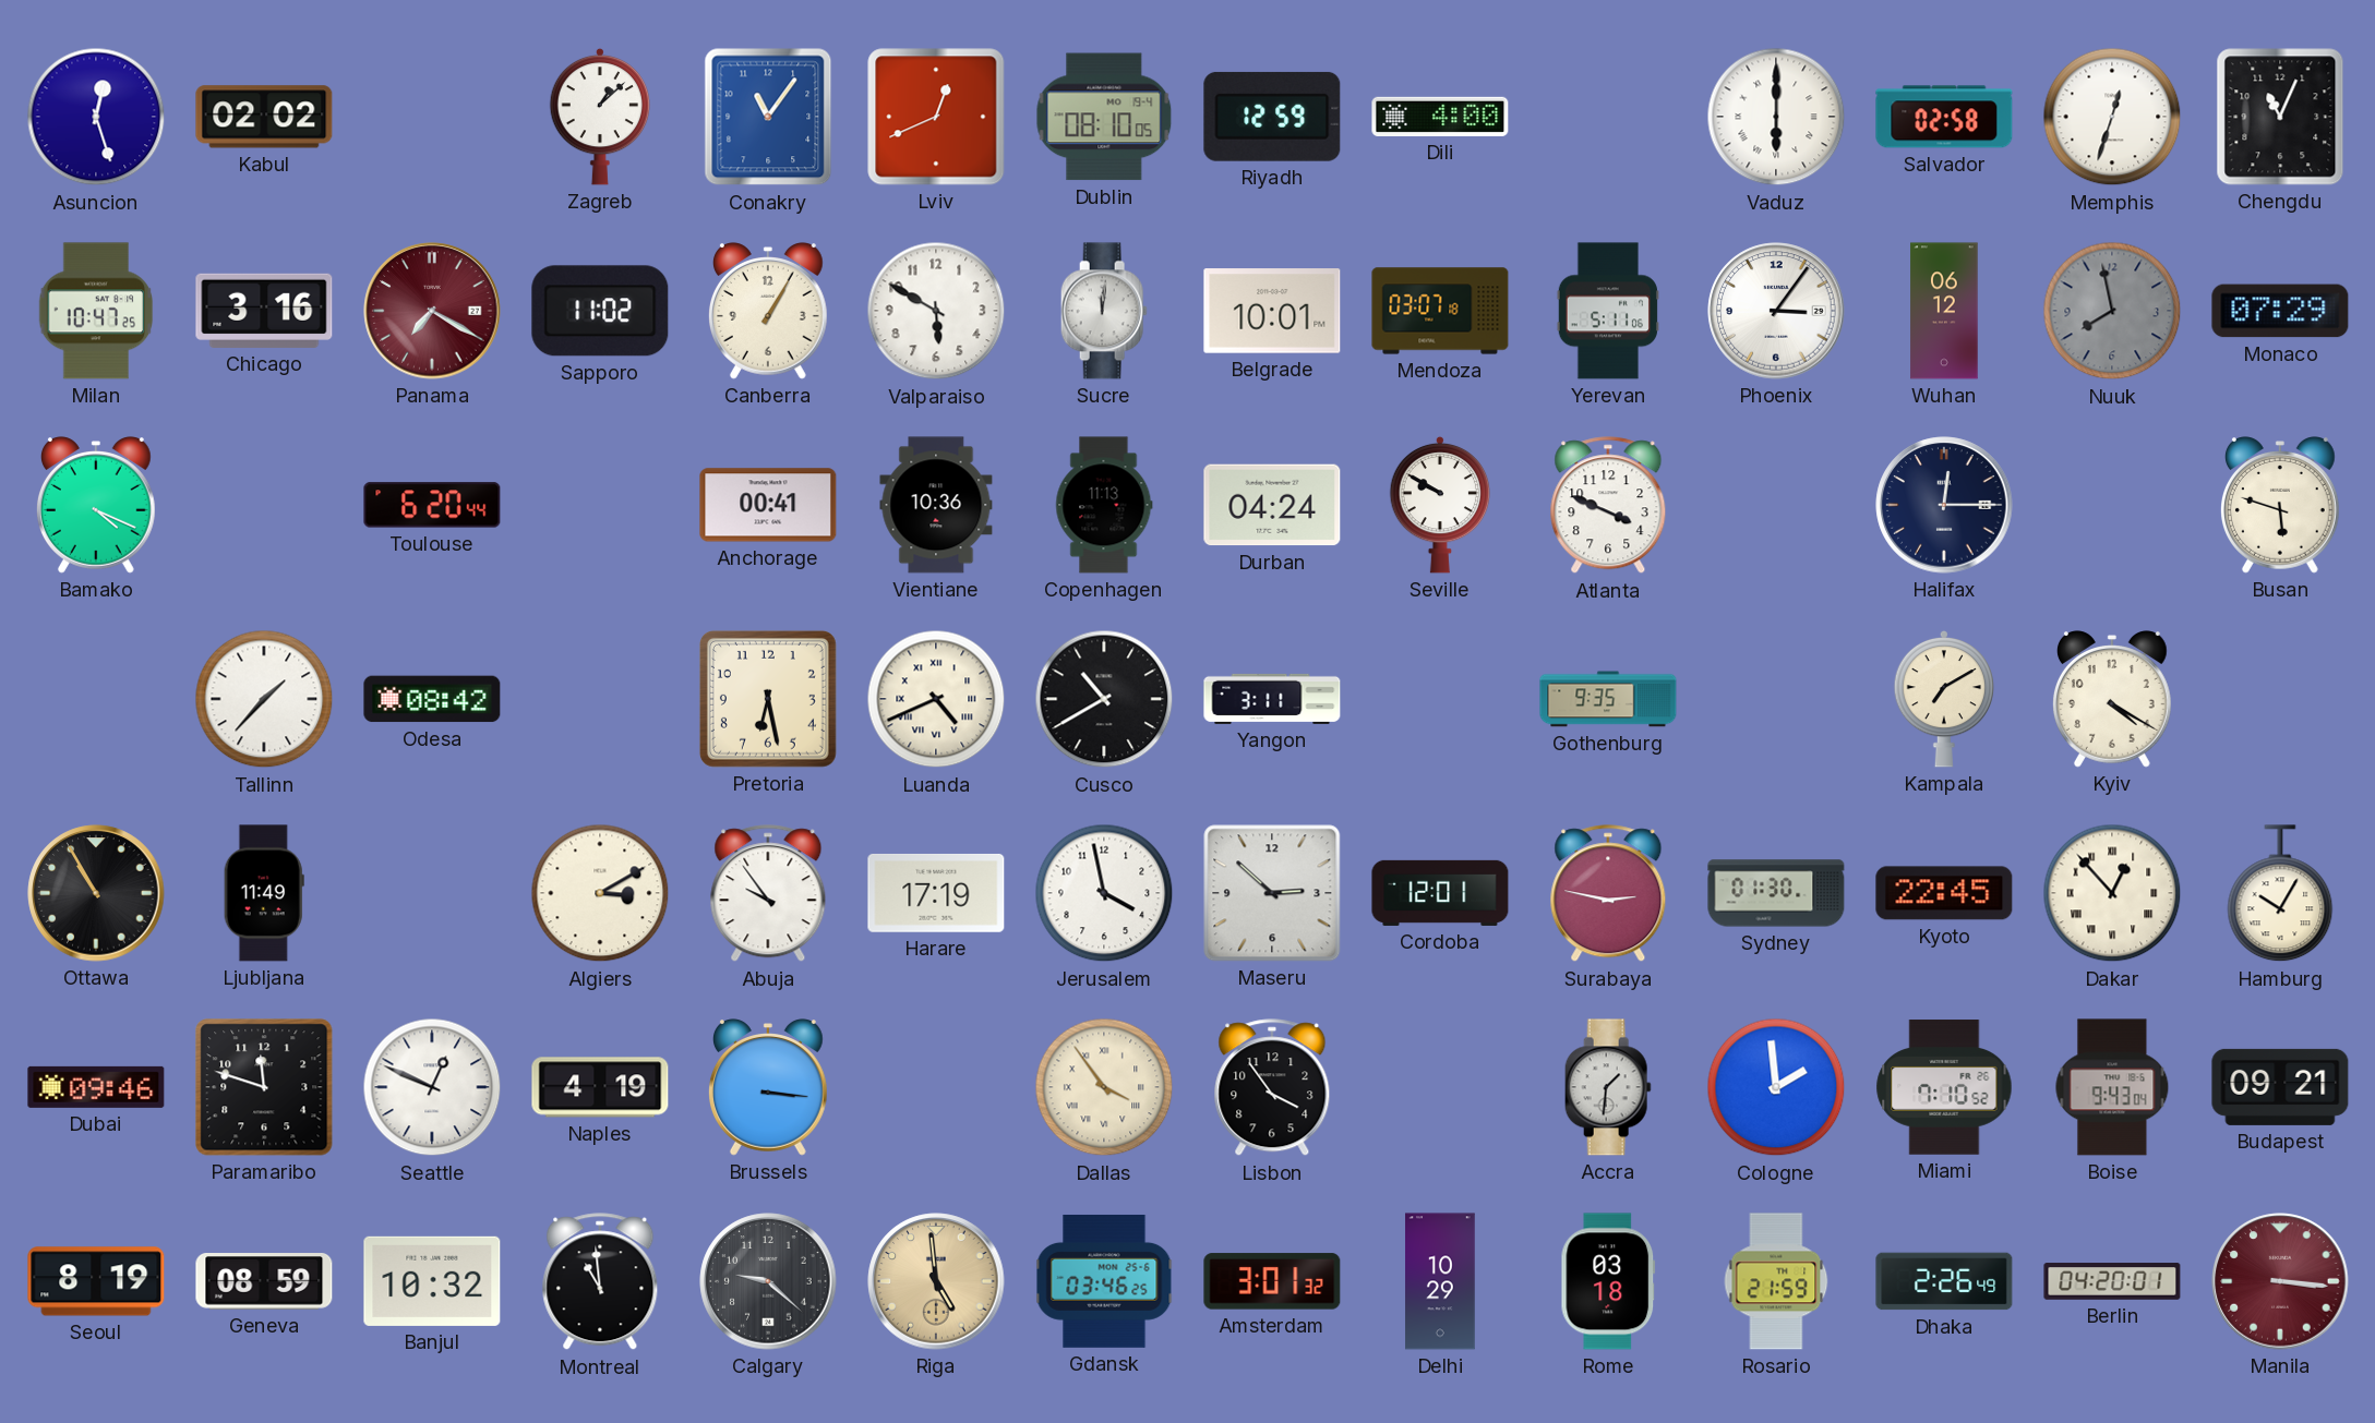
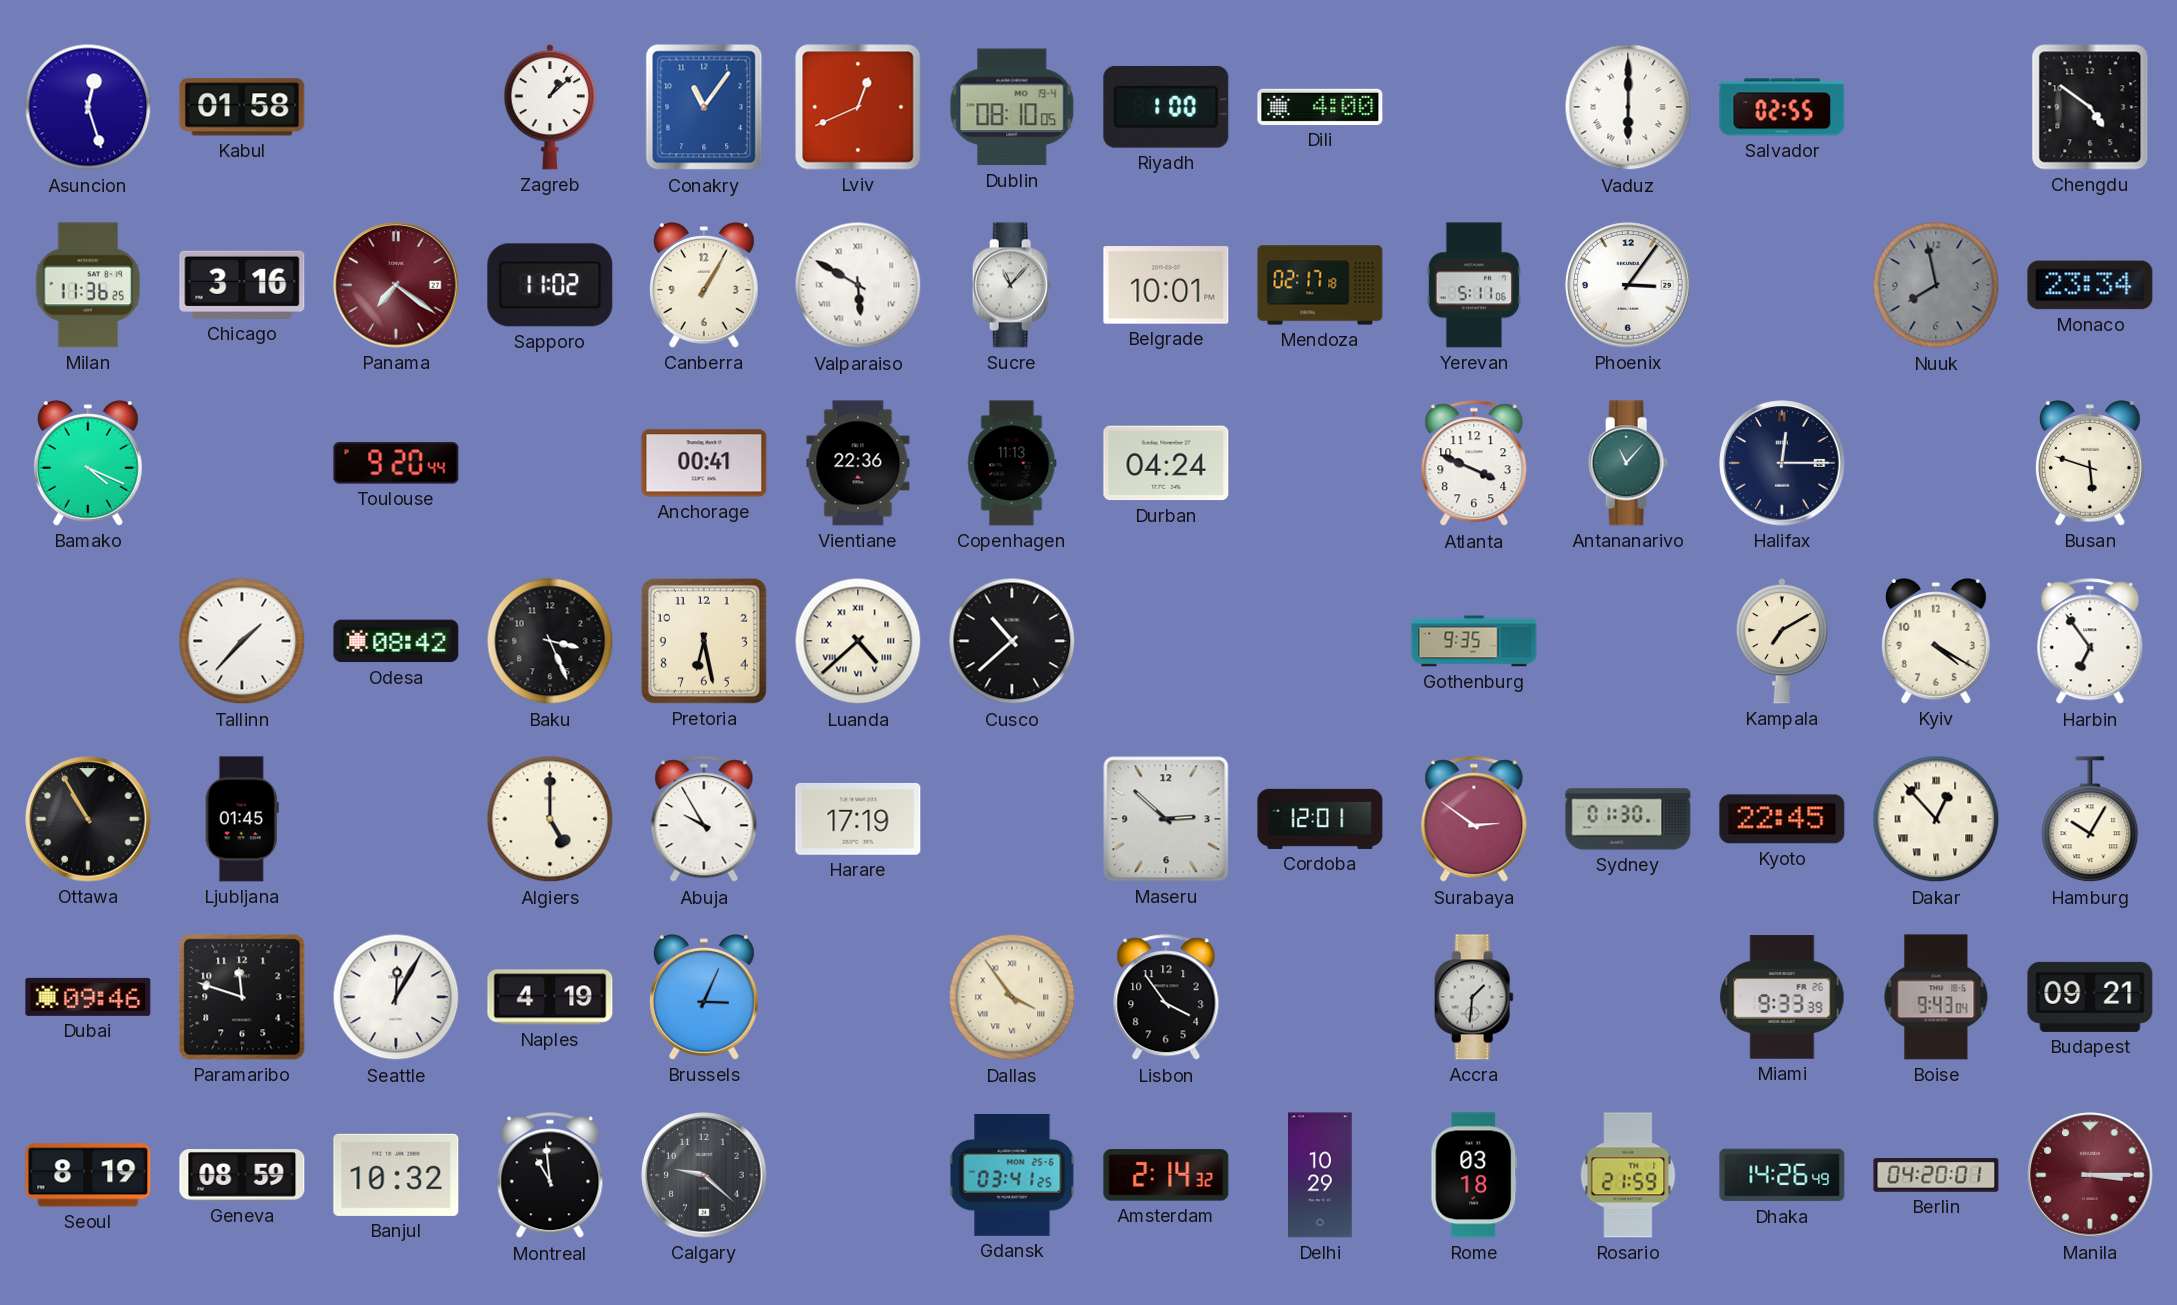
Kabul: 02:02 -> 01:58 (242, 107)
Riyadh: 12:59 -> 1:00 (1166, 107)
Salvador: 02:58 -> 02:55 (1782, 107)
Memphis: 12:33 -> none (2112, 117)
Chengdu: 11:04 -> 4:51 (2090, 107)
Milan: 10:47 -> 11:36 (88, 285)
Panama: 7:20 -> 7:21 (396, 285)
Valparaiso numerals: Arabic -> Roman (858, 285)
Sucre: 12:01 -> 11:07 (1012, 285)
Mendoza: 03:07 -> 02:17 (1320, 285)
Wuhan: 06:12 -> none (1944, 311)
Monaco: 07:29 -> 23:34 (2090, 285)
Toulouse: 6:20 -> 9:20 (396, 463)
Vientiane: 10:36 -> 22:36 (858, 463)
Seville: 9:50 -> none (1440, 505)
Antananarivo: none -> 11:07 (1628, 463)
Baku: none -> 3:26 (550, 641)
Luanda: 4:41 -> 4:38 (858, 641)
Cusco: 10:40 -> 10:38 (1012, 641)
Yangon: 3:11 -> none (1272, 699)
Harbin: none -> 6:54 (2090, 642)
Ljubljana: 11:49 -> 01:45 (242, 819)
Algiers: 3:10 -> 5:00 (550, 819)
Abuja: 9:54 -> 9:55 (704, 820)
Jerusalem: 3:58 -> none (1104, 893)
Surabaya: 2:47 -> 2:51 (1474, 820)
Seattle: 12:49 -> 12:05 (396, 997)
Brussels: 3:16 -> 3:04 (704, 997)
Cologne: 1:59 -> none (1776, 1087)
Miami: 7:10 -> 9:33 (1782, 997)
Riga: 4:59 -> none (936, 1281)
Gdansk: 03:46 -> 03:41 (1012, 1175)
Amsterdam: 3:01 -> 2:14 (1166, 1175)
Dhaka: 2:26 -> 14:26 (1782, 1175)
Manila: 3:16 -> 3:15 (2090, 1175)
